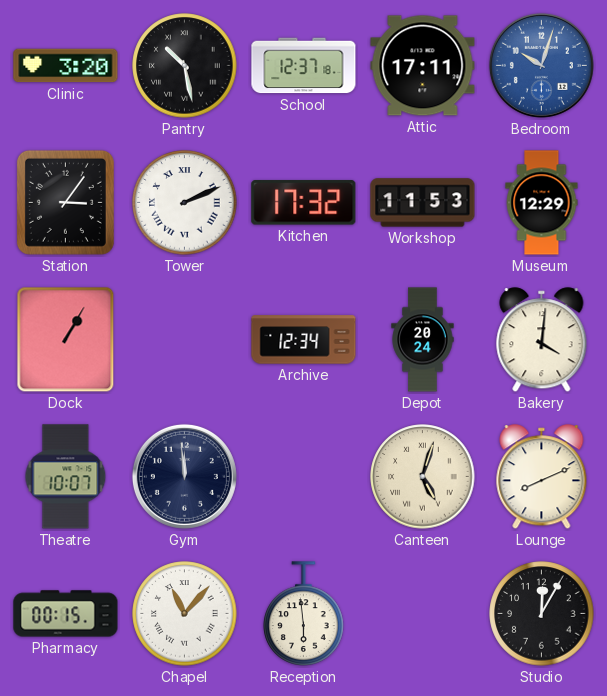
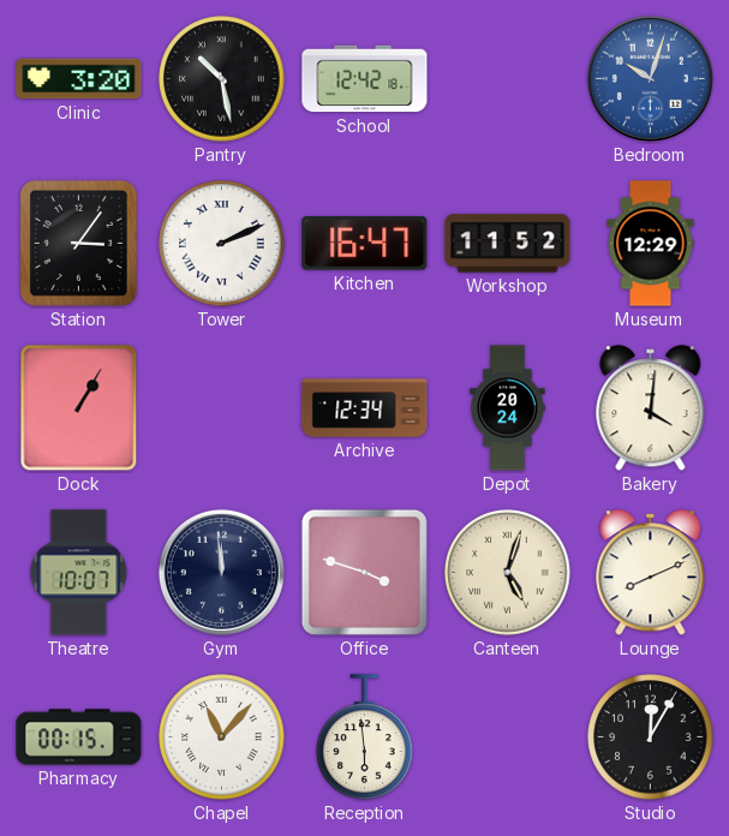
School: 12:37 -> 12:42 (365, 79)
Attic: 17:11 -> none (423, 66)
Kitchen: 17:32 -> 16:47 (365, 244)
Workshop: 11:53 -> 11:52 (508, 244)
Office: none -> 3:48 (364, 572)
